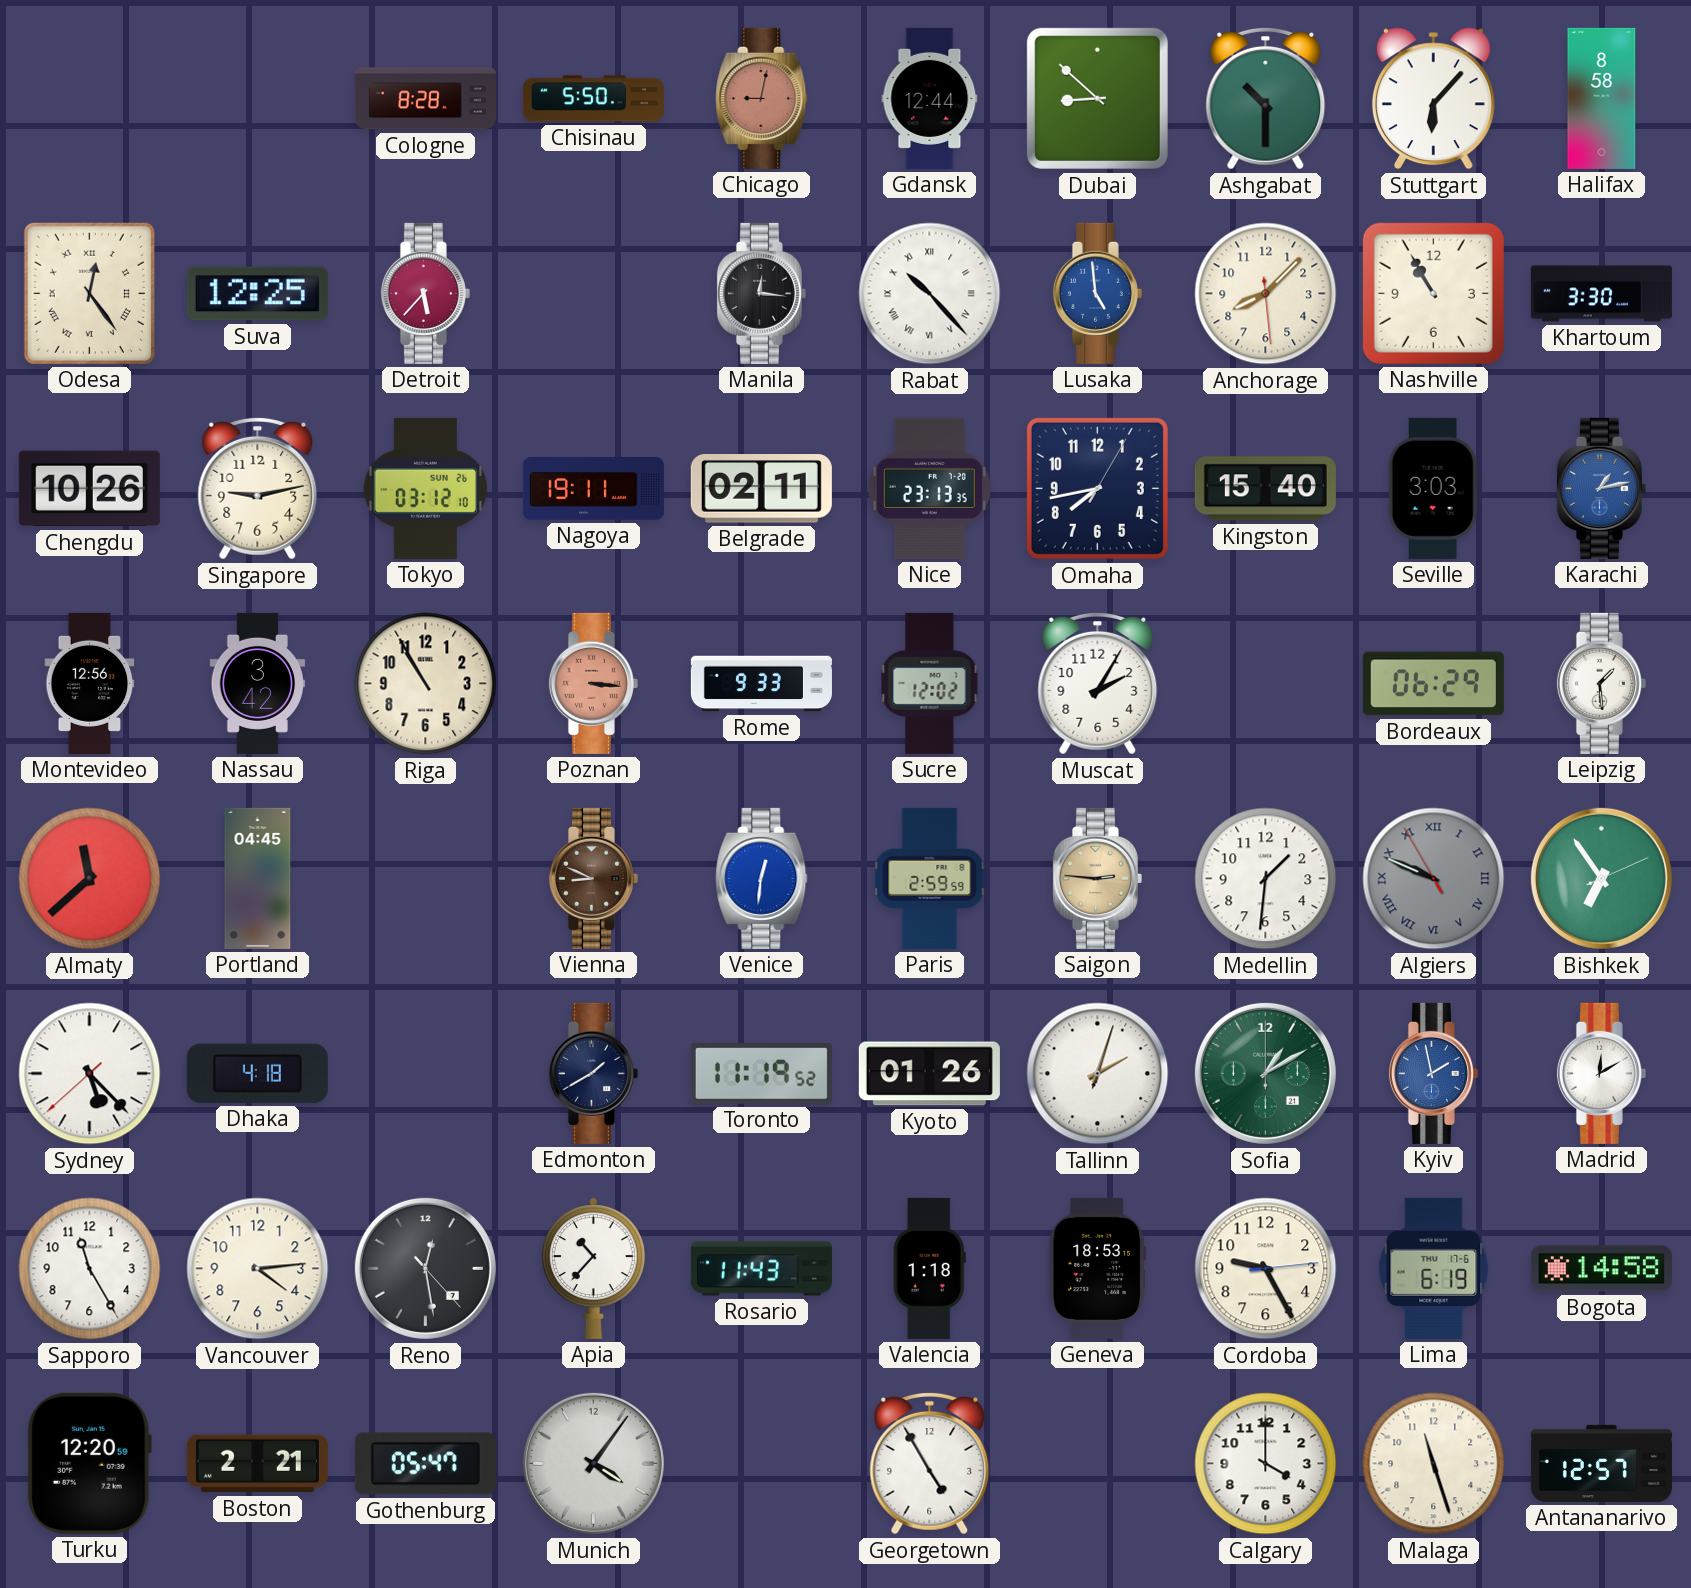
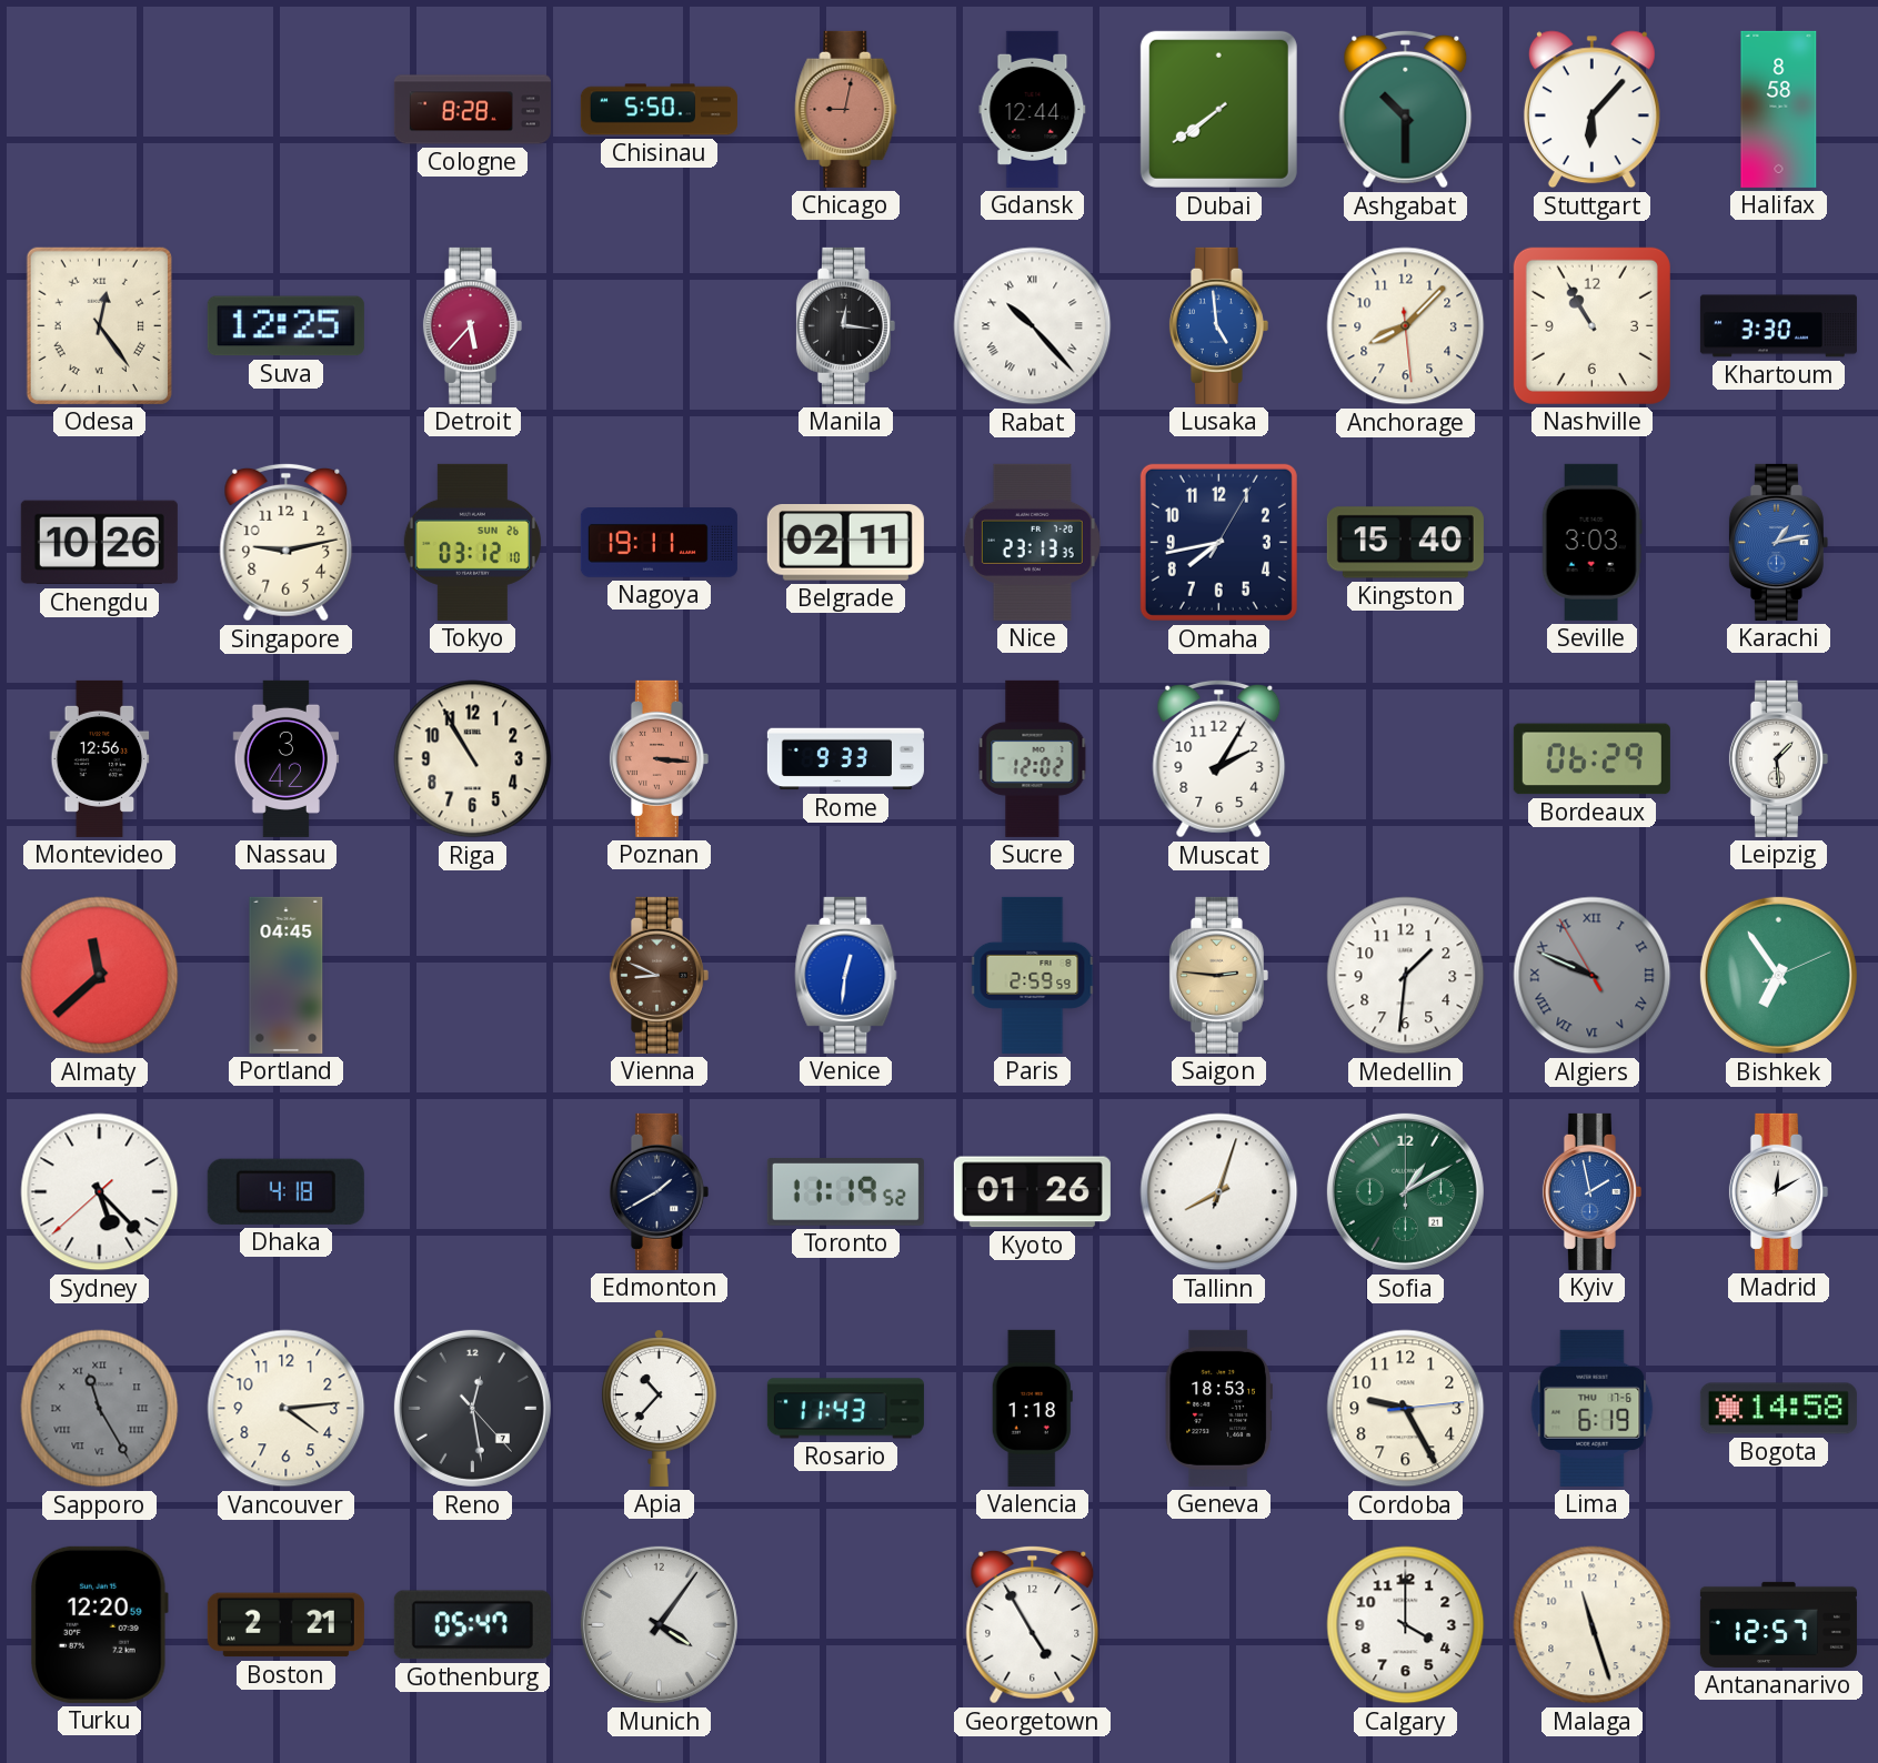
Dubai: 8:52 -> 7:39 (1218, 109)
Tallinn: 2:03 -> 8:03 (1219, 1192)
Sapporo dial: white -> grey (100, 1409)
Sapporo numerals: Arabic -> Roman (100, 1409)
